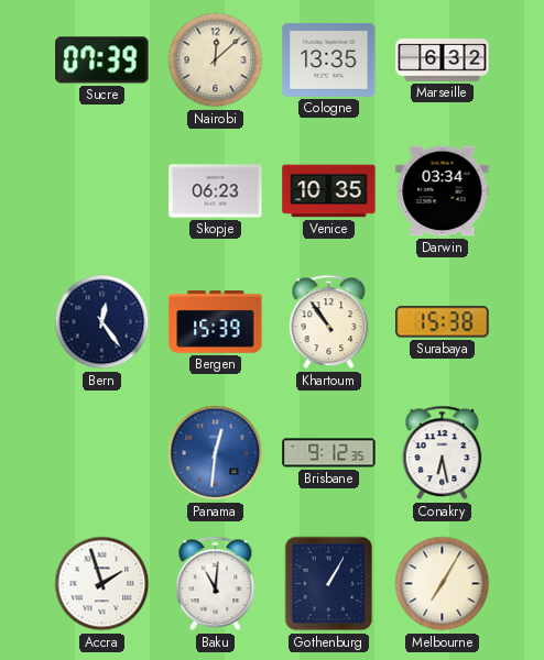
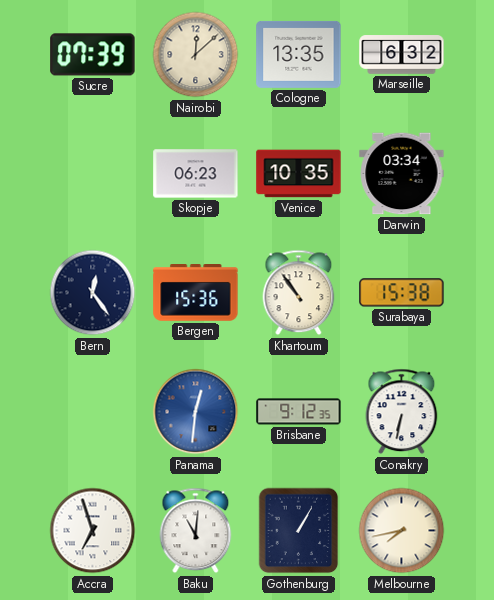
Bergen: 15:39 -> 15:36 (196, 293)
Conakry: 6:28 -> 6:32 (402, 412)
Accra: 1:57 -> 6:57 (93, 531)
Melbourne: 7:05 -> 7:43 (402, 531)
